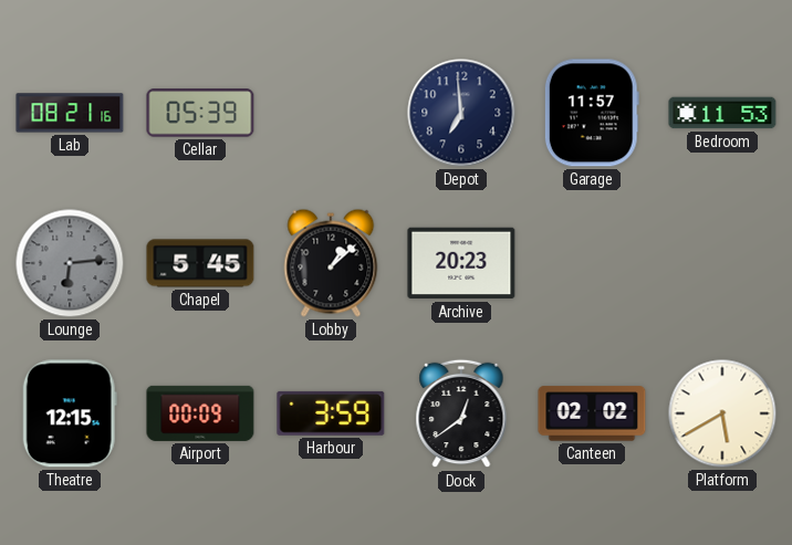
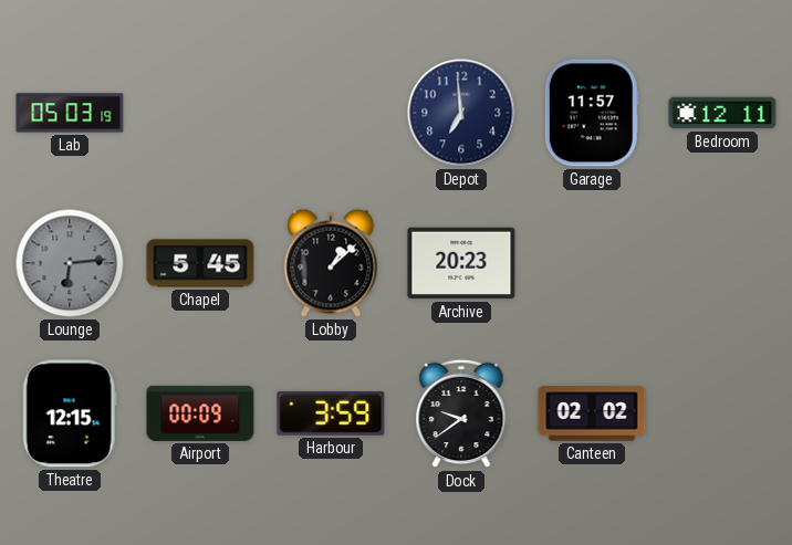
Lab: 08:21 -> 05:03 (70, 113)
Cellar: 05:39 -> none (200, 113)
Bedroom: 11:53 -> 12:11 (722, 113)
Dock: 12:39 -> 9:39 (461, 413)
Platform: 5:40 -> none (722, 413)
